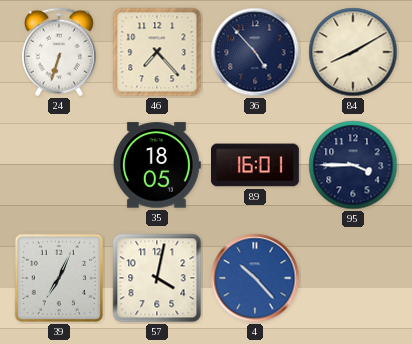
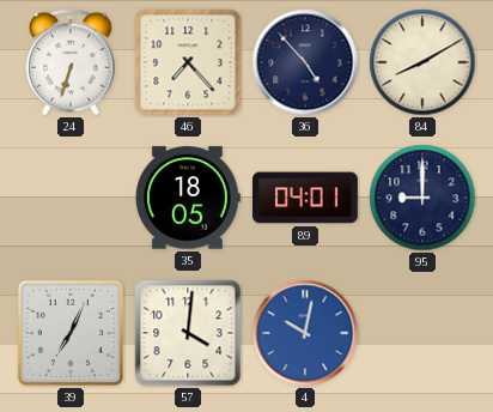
89: 16:01 -> 04:01 (306, 198)
95: 3:45 -> 9:00 (422, 198)
57: 4:02 -> 4:01 (188, 333)
4: 10:23 -> 10:02 (305, 333)
